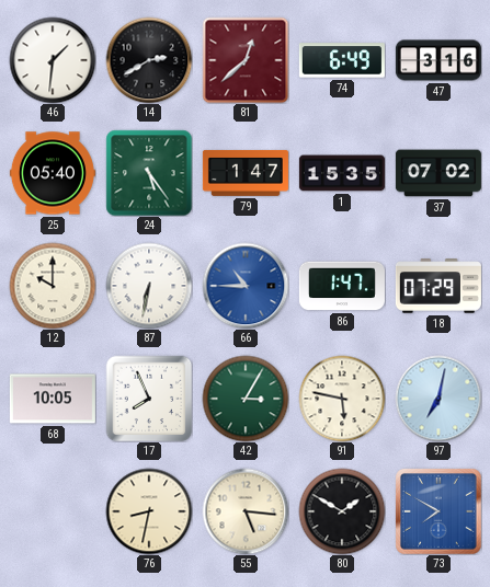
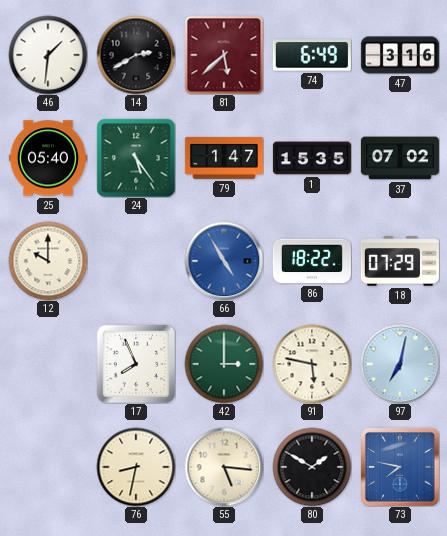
81: 12:38 -> 5:38 (224, 55)
87: 6:32 -> none (149, 286)
66: 10:45 -> 4:55 (224, 261)
86: 1:47 -> 18:22 (312, 261)
68: 10:05 -> none (53, 399)
42: 3:05 -> 3:00 (224, 364)
73: 7:50 -> 7:47 (400, 467)
